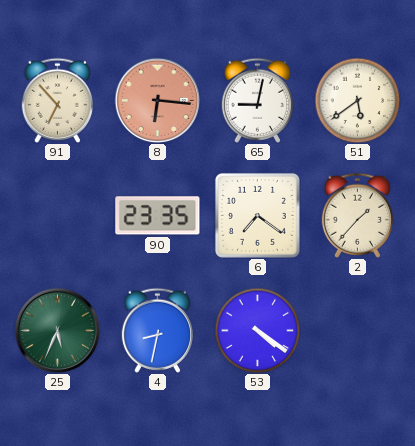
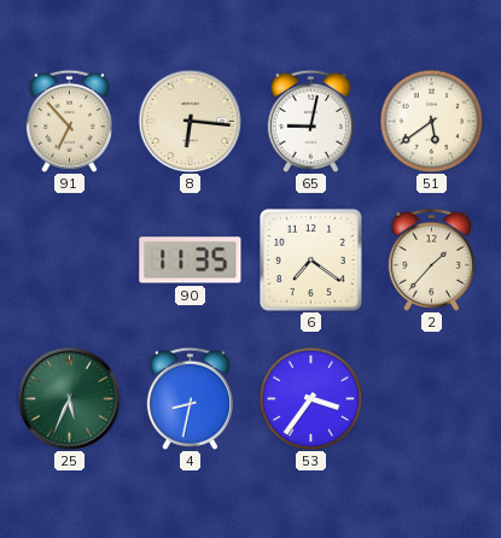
8 dial: salmon -> cream (190, 121)
90: 23:35 -> 11:35 (191, 261)
53: 4:21 -> 3:36 (310, 398)
